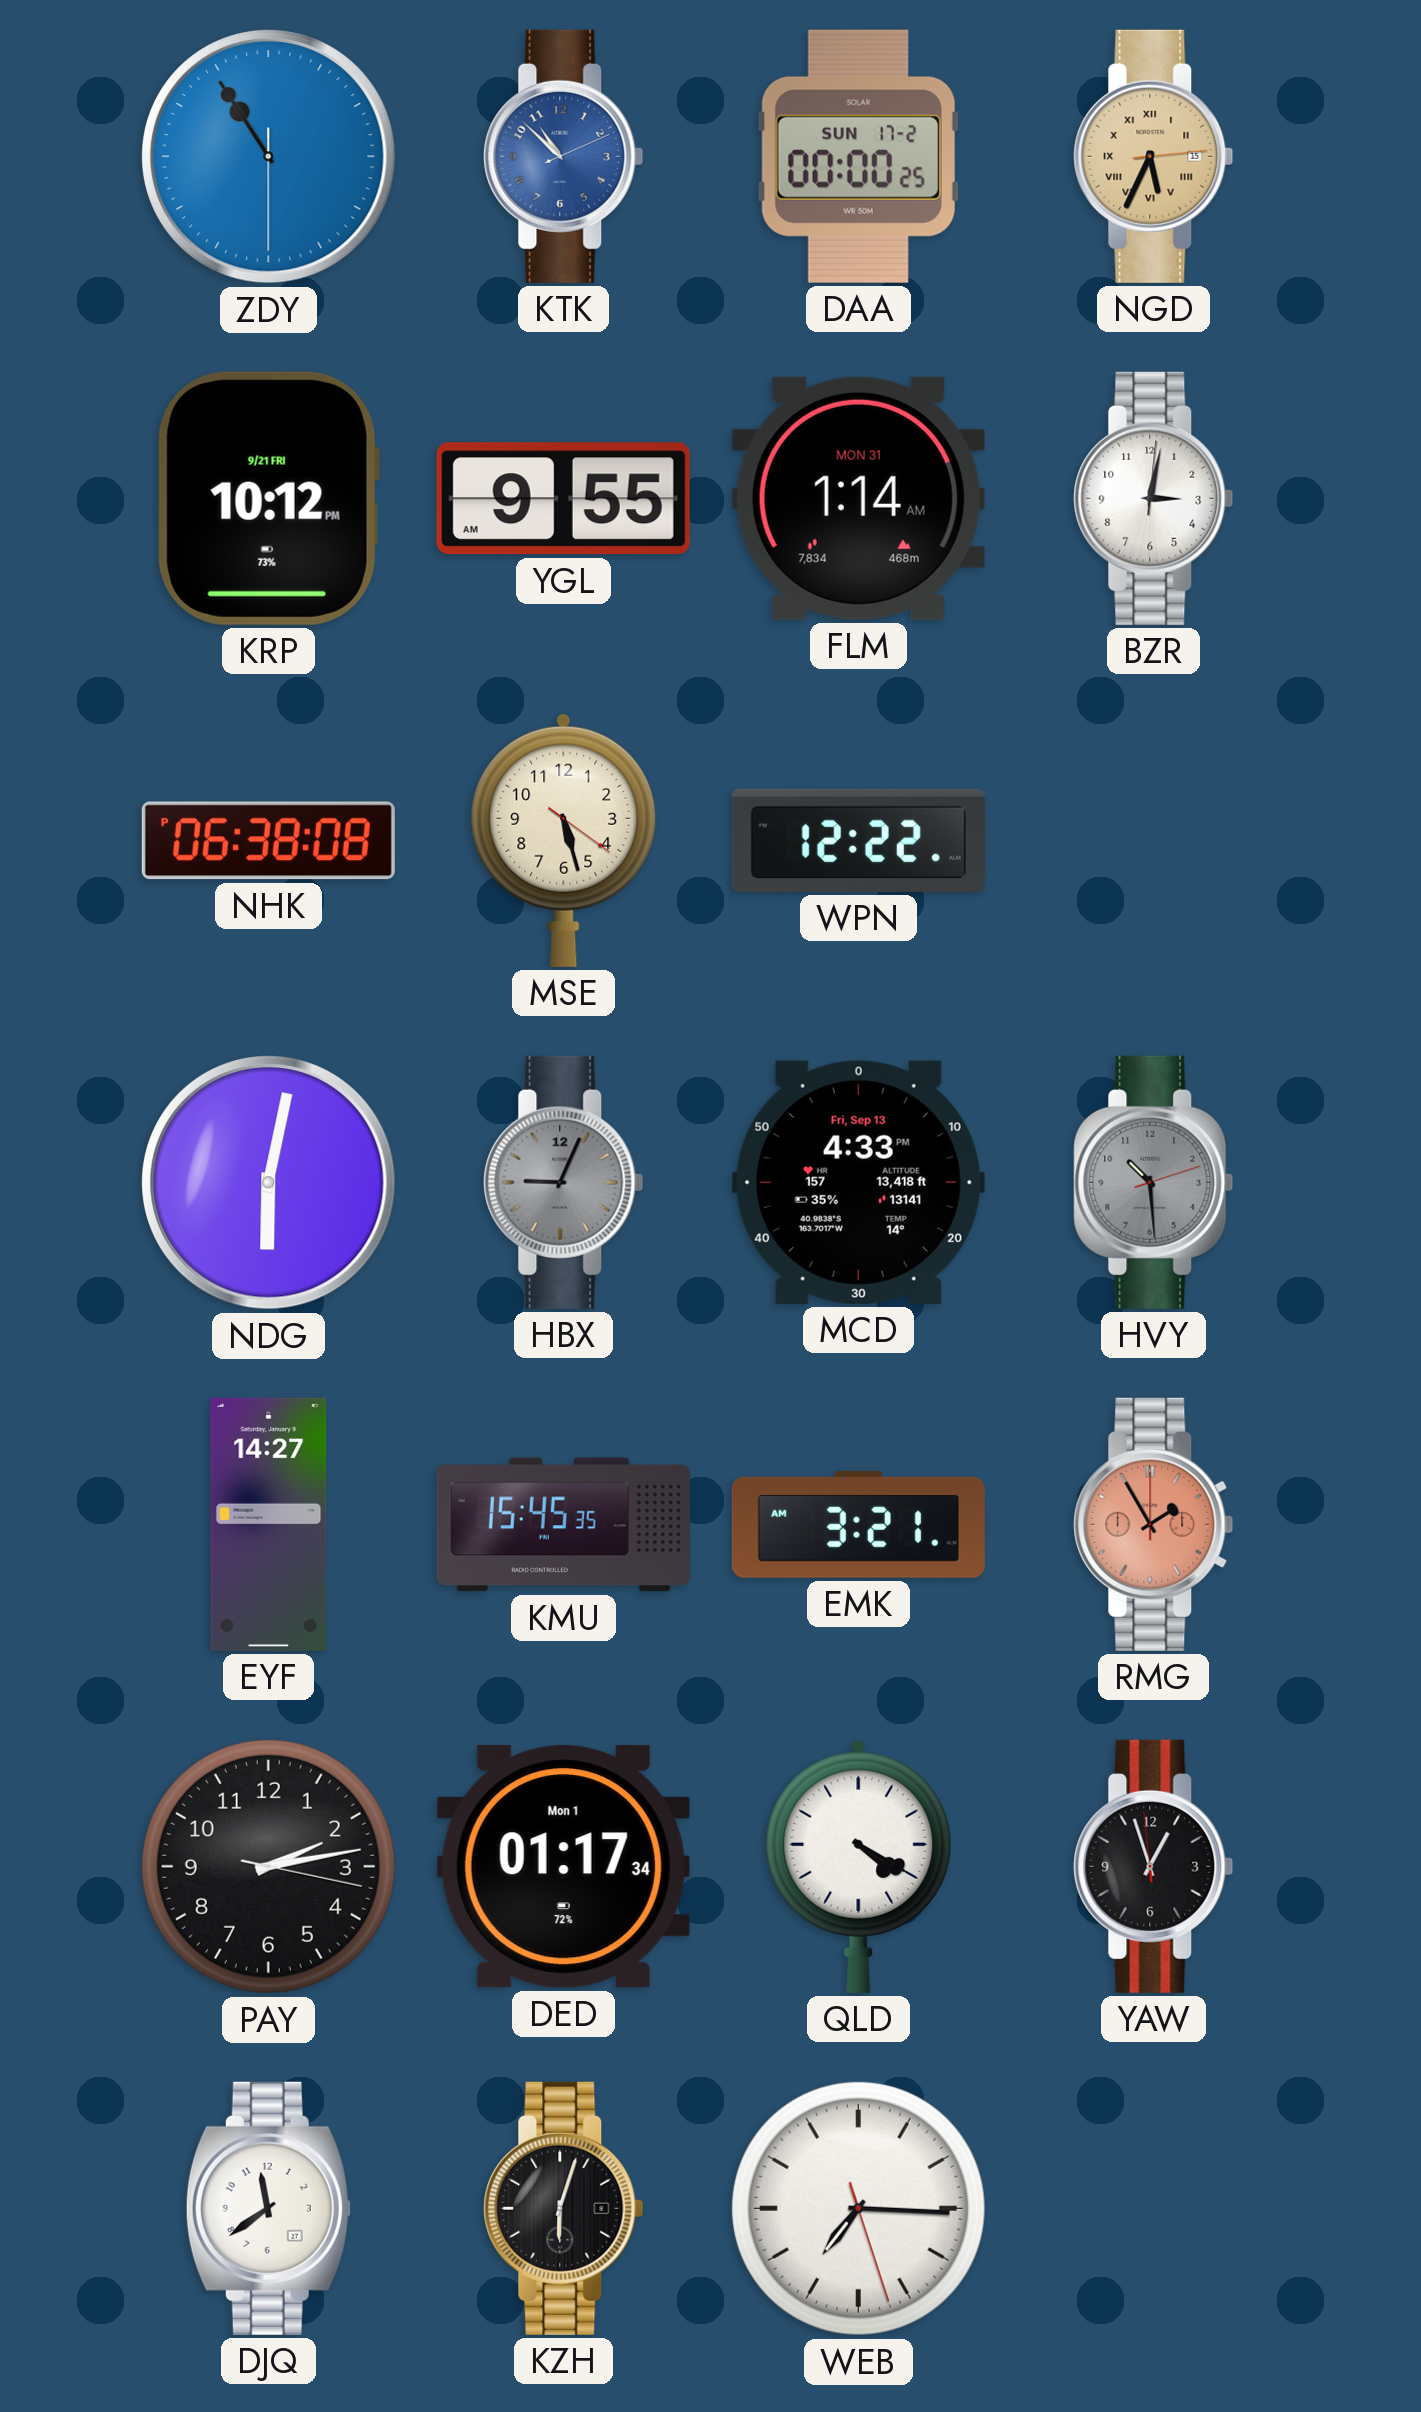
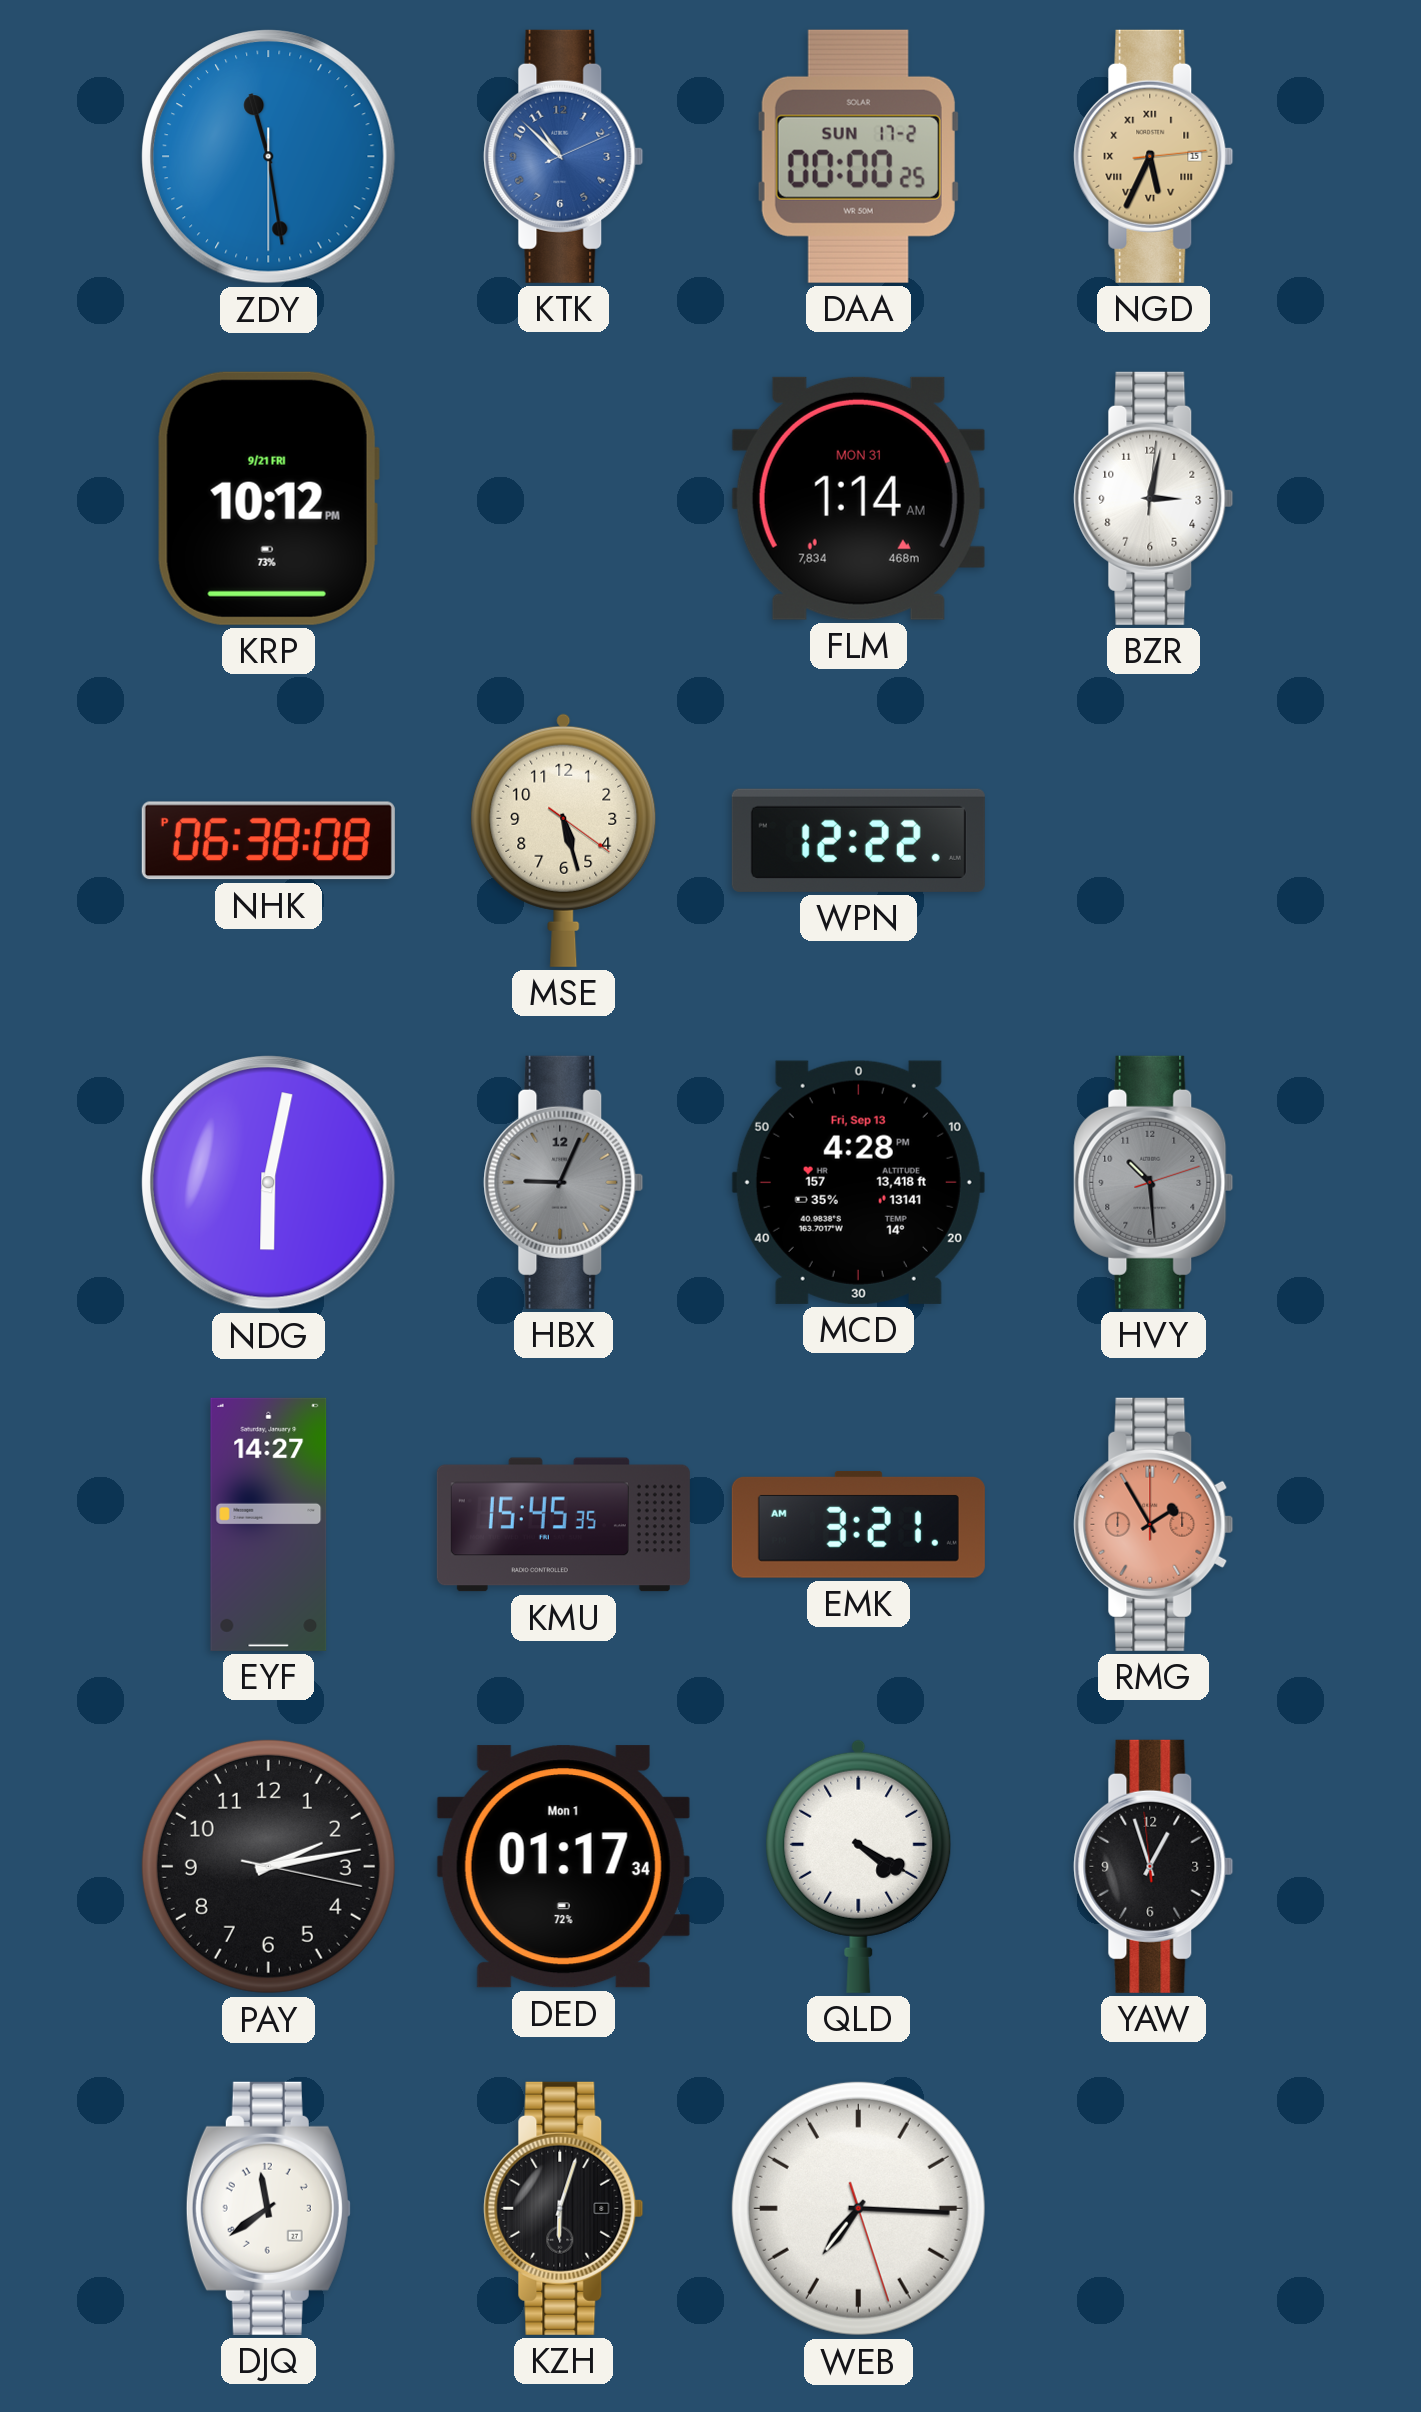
ZDY: 10:54 -> 11:28 (269, 157)
YGL: 9:55 -> none (563, 499)
MCD: 4:33 -> 4:28 (858, 1182)
